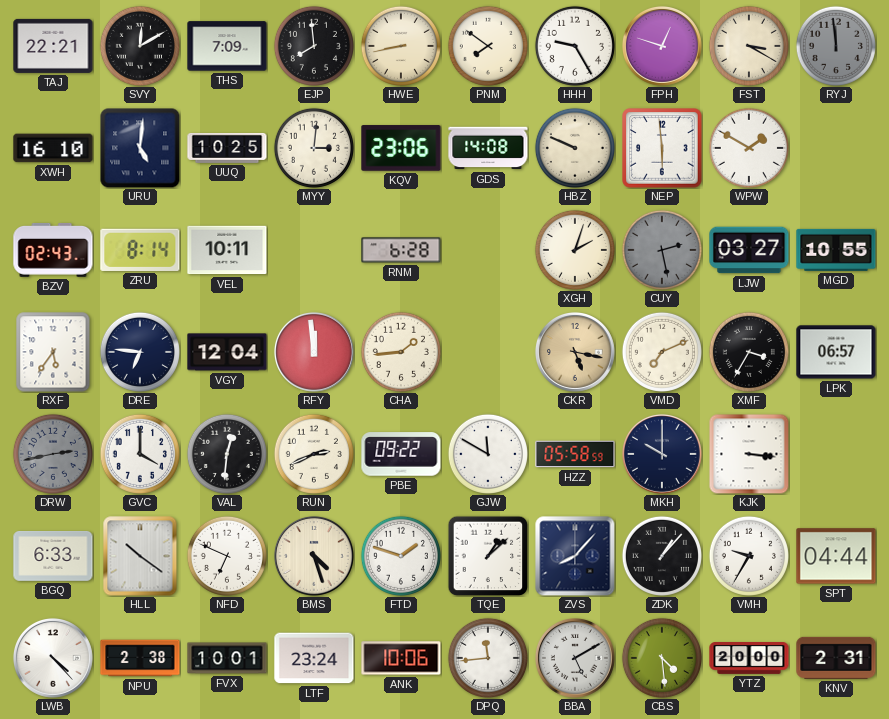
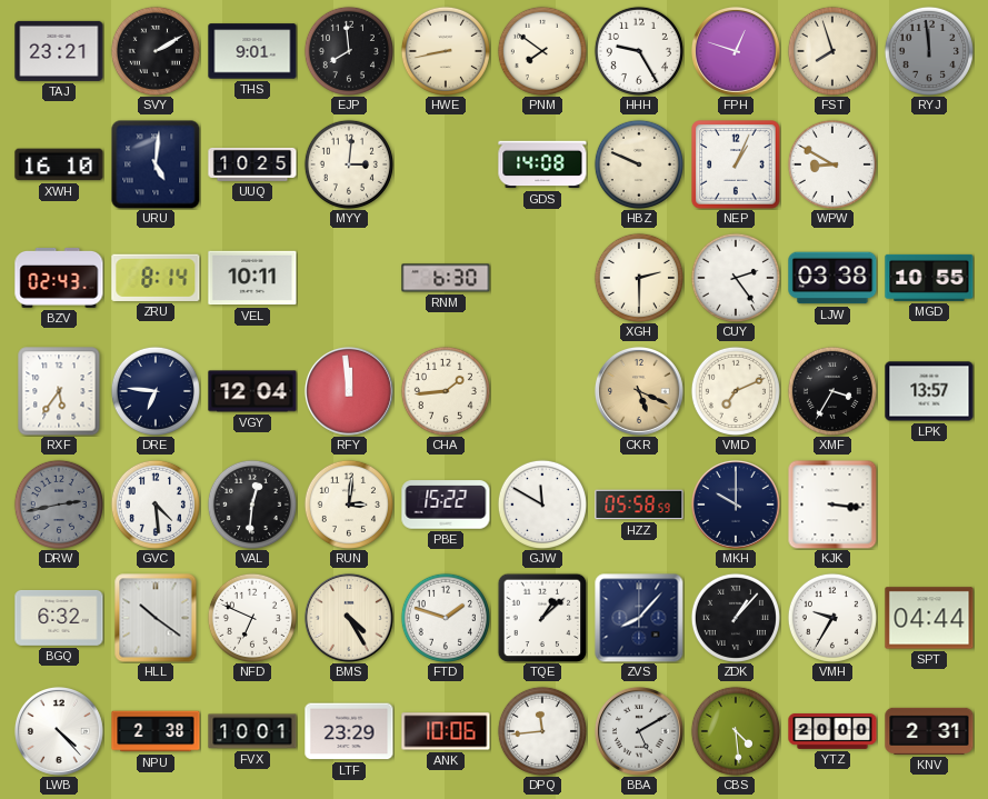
TAJ: 22:21 -> 23:21 (59, 51)
SVY: 12:10 -> 2:10 (156, 51)
THS: 7:09 -> 9:01 (252, 51)
FST: 3:20 -> 7:57 (832, 51)
KQV: 23:06 -> none (401, 148)
NEP: 5:59 -> 1:04 (736, 164)
WPW: 1:50 -> 8:50 (832, 164)
RNM: 6:28 -> 6:30 (446, 278)
XGH: 2:03 -> 2:30 (639, 278)
CUY: 2:28 -> 2:24 (736, 278)
CUY dial: grey -> white (736, 278)
LJW: 03:27 -> 03:38 (832, 278)
CKR: 5:17 -> 5:19 (639, 391)
LPK: 06:57 -> 13:57 (929, 391)
GVC: 4:00 -> 4:29 (156, 505)
RUN: 2:41 -> 3:01 (349, 505)
PBE: 09:22 -> 15:22 (446, 505)
BGQ: 6:33 -> 6:32 (59, 618)
BMS: 4:27 -> 4:25 (349, 618)
LTF: 23:24 -> 23:29 (349, 731)
